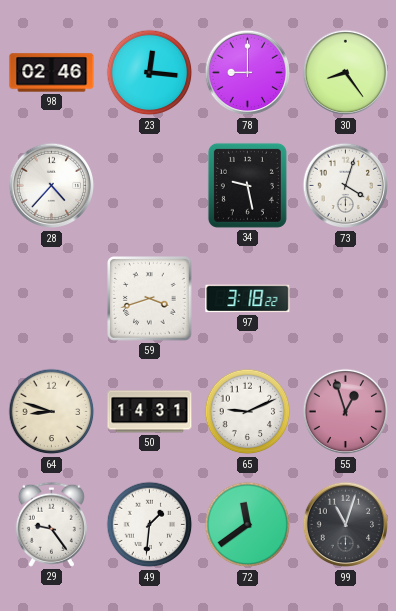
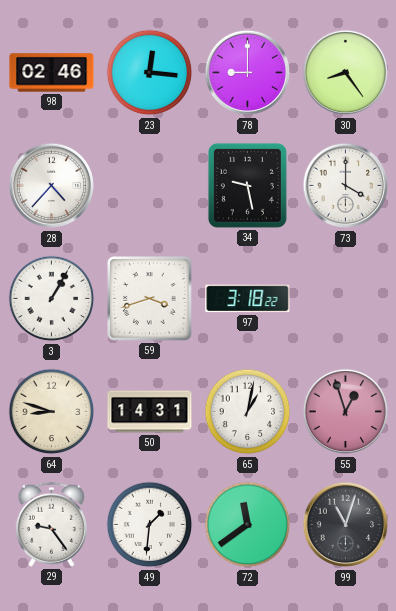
73: 4:03 -> 4:00 (346, 186)
3: none -> 1:05 (52, 299)
65: 9:11 -> 1:02 (248, 412)
